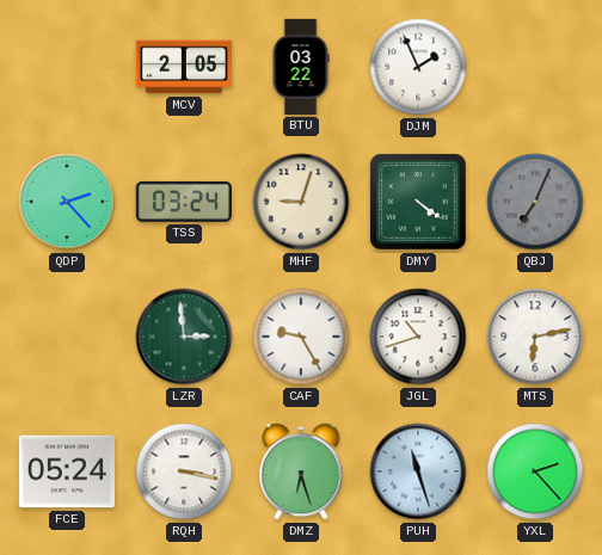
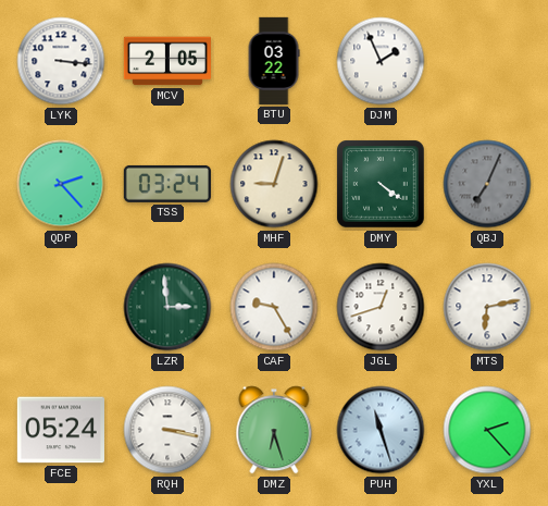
LYK: none -> 3:16 (61, 61)
JGL: 10:42 -> 12:42 (381, 307)
